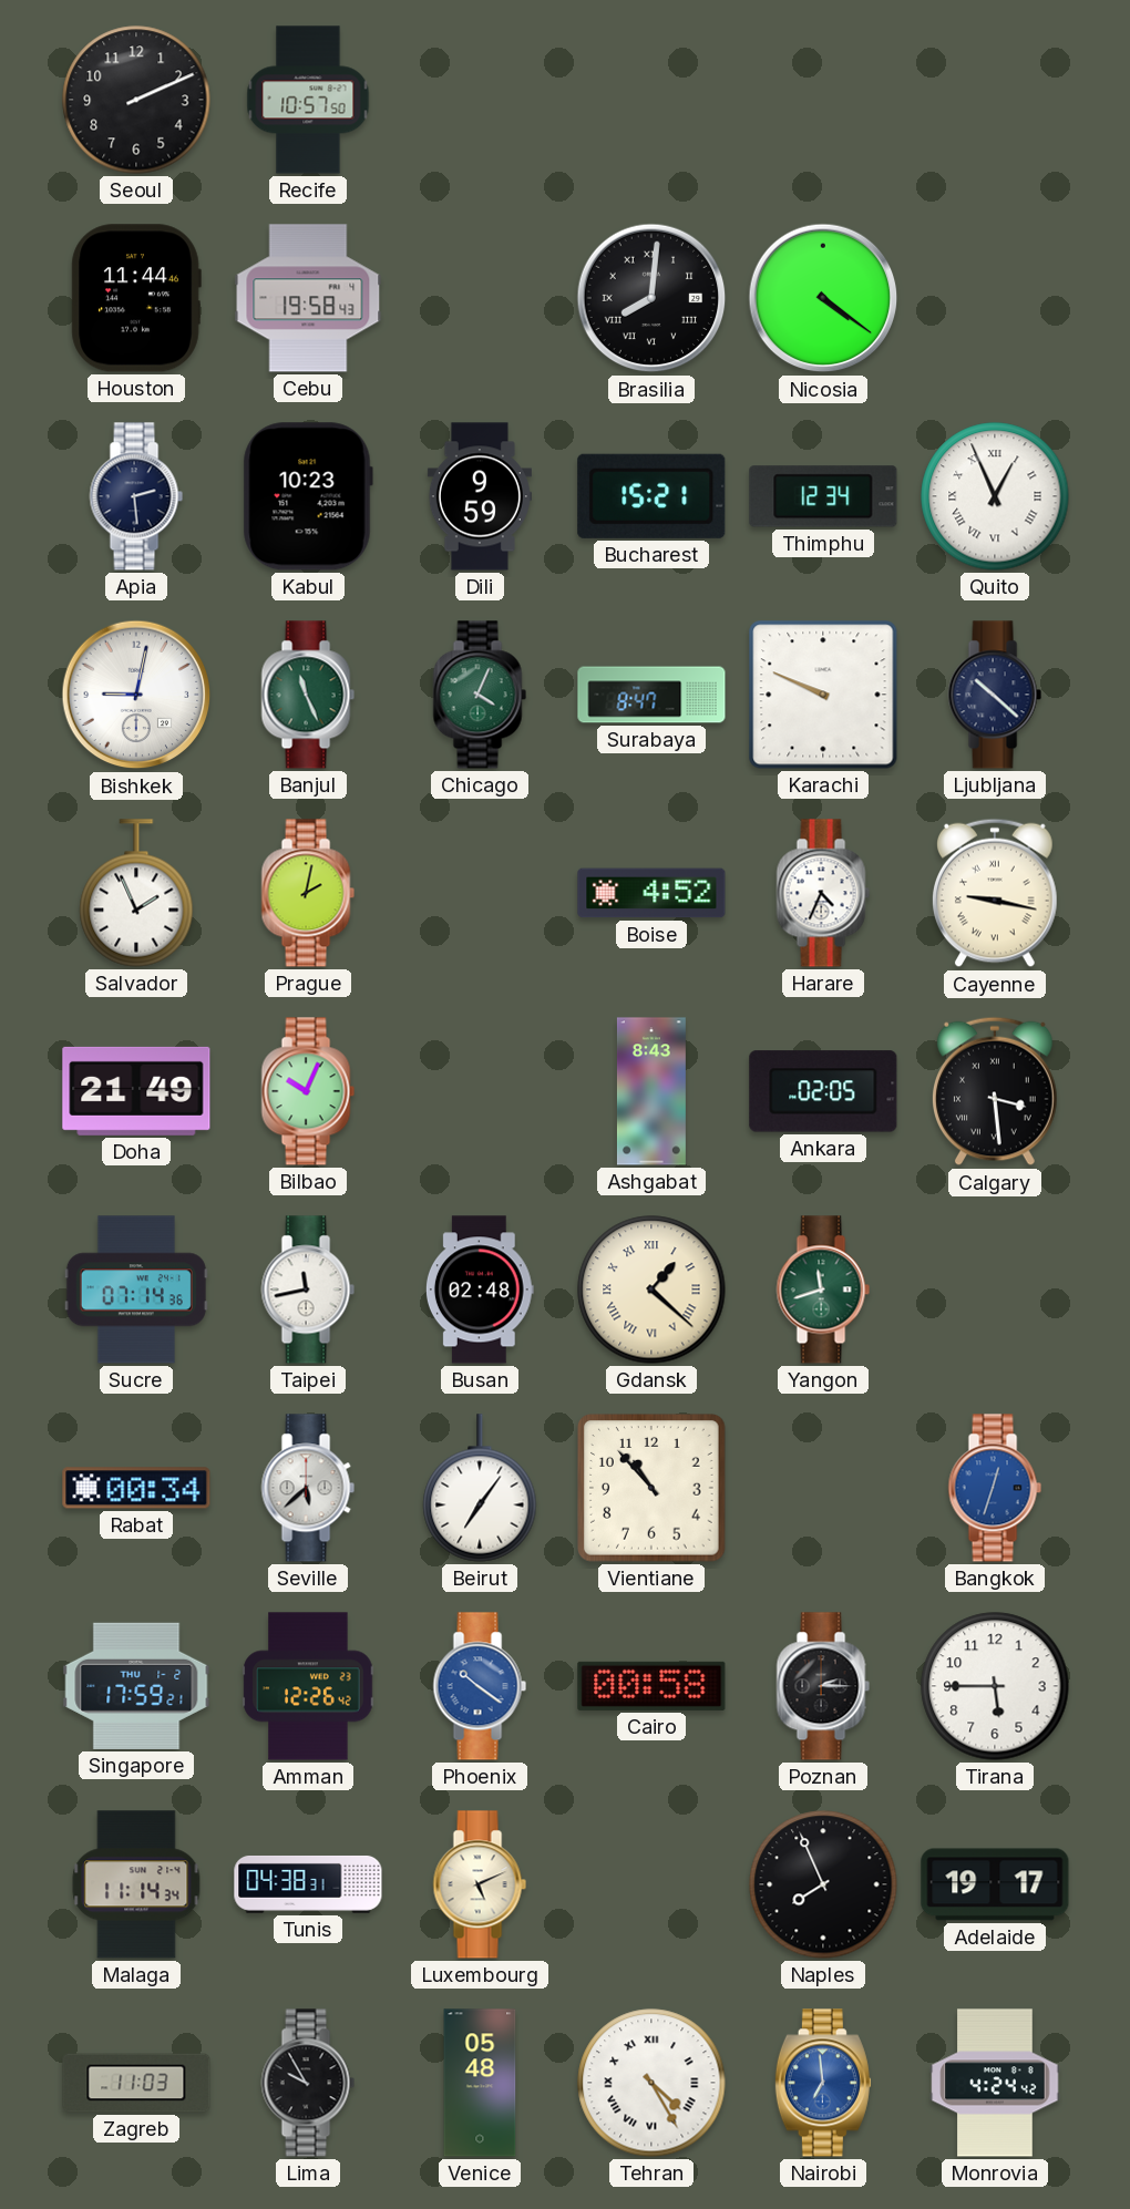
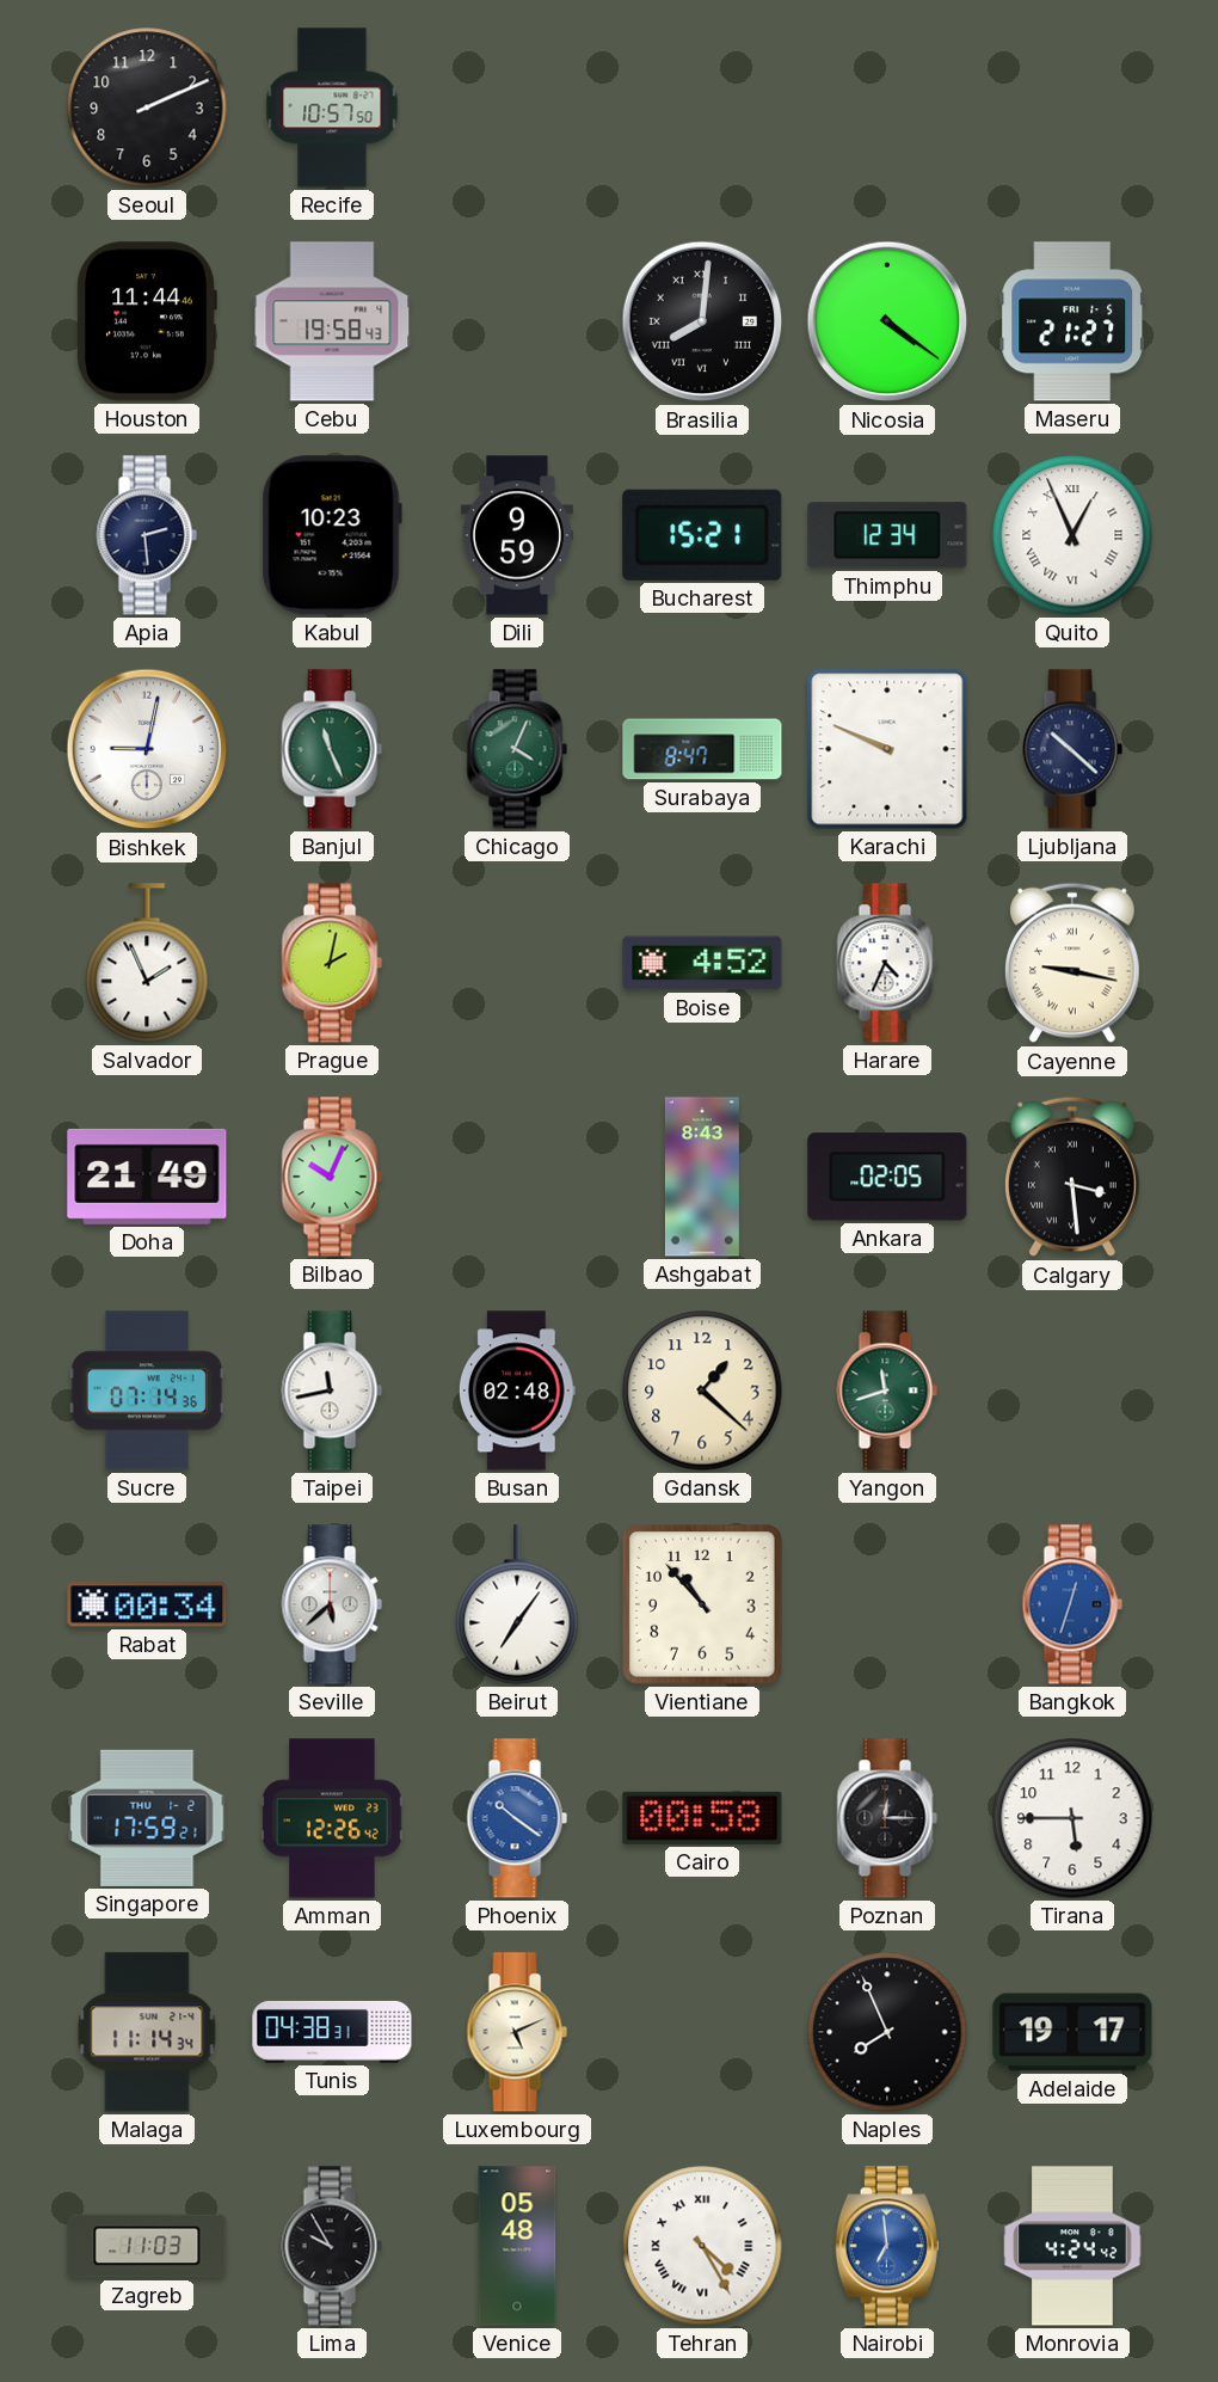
Maseru: none -> 21:27 (1072, 321)
Gdansk numerals: Roman -> Arabic (702, 1390)
Poznan: 2:15 -> 12:15 (887, 1818)
